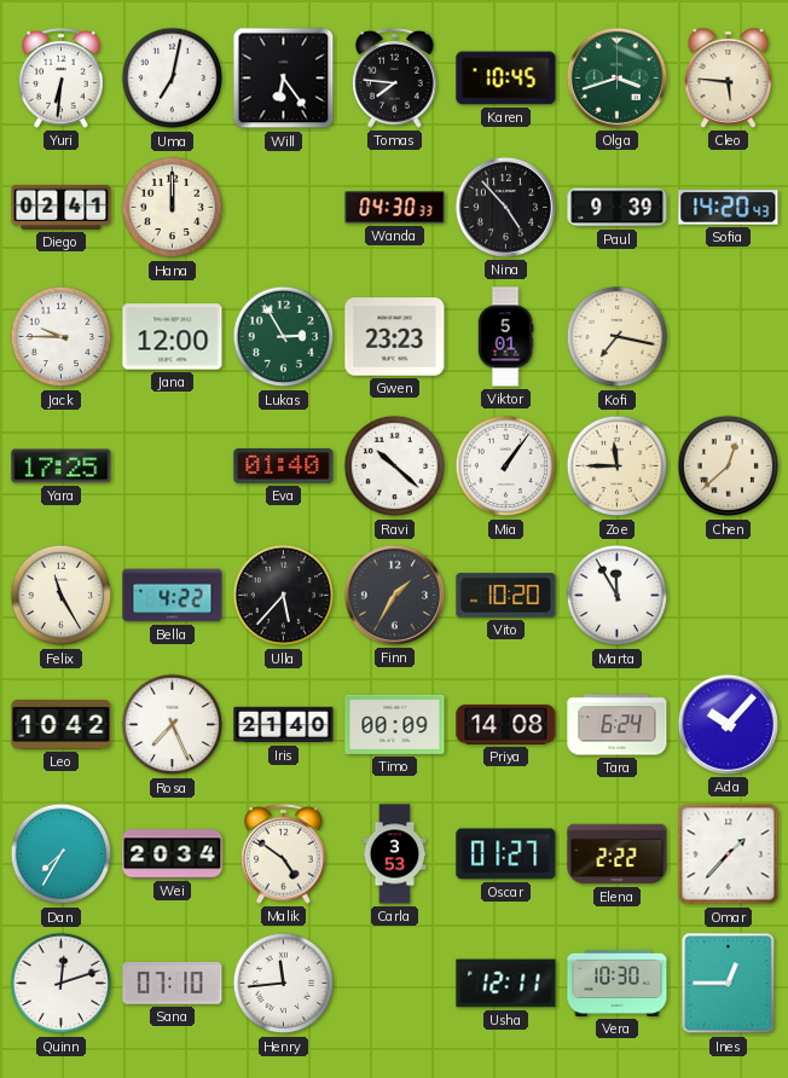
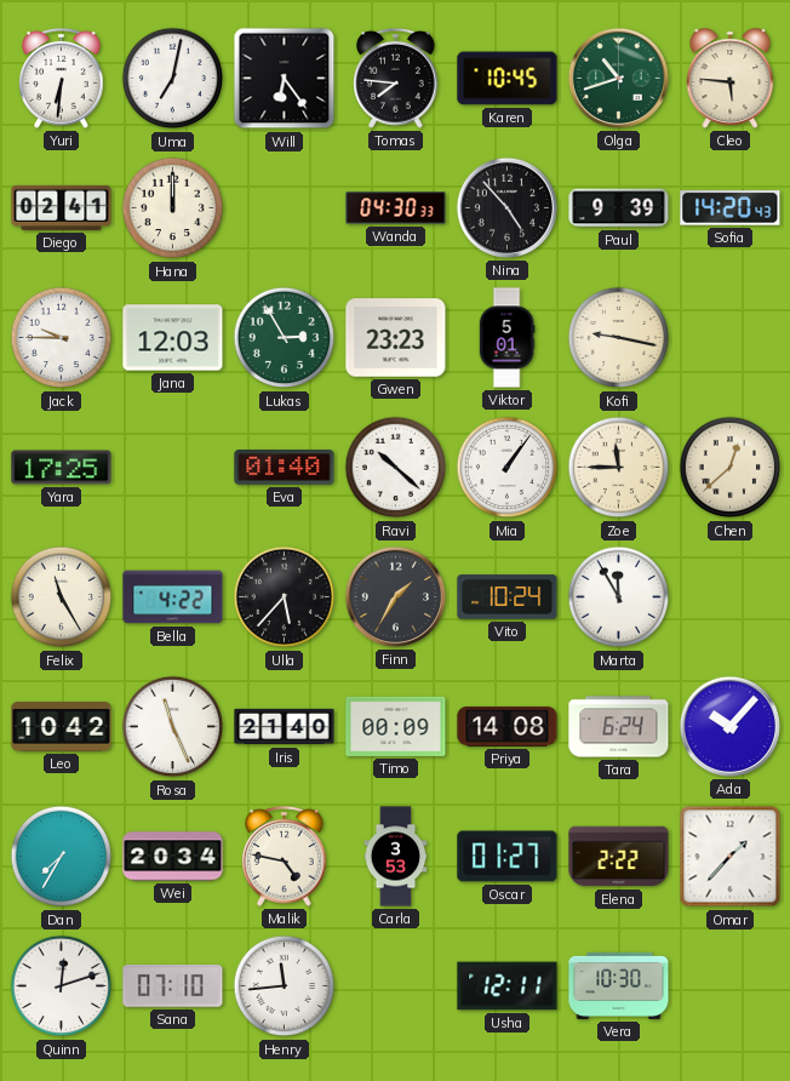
Olga: 3:42 -> 10:42 (618, 78)
Jana: 12:00 -> 12:03 (173, 338)
Kofi: 7:17 -> 9:17 (619, 338)
Vito: 10:20 -> 10:24 (508, 597)
Rosa: 7:26 -> 11:26 (173, 727)
Malik: 4:51 -> 4:47 (285, 857)
Ines: 12:45 -> none (729, 984)
